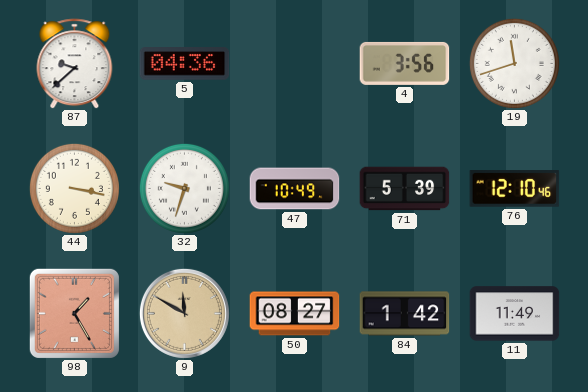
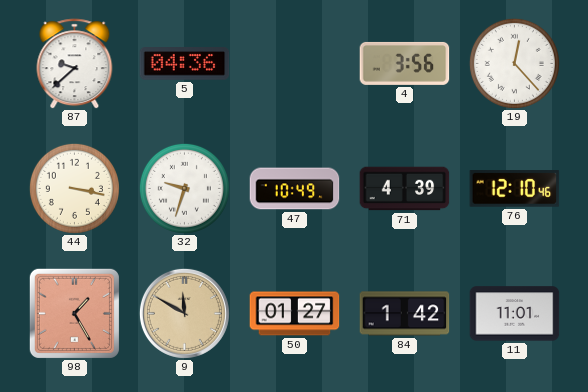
19: 11:42 -> 12:23 (514, 63)
71: 5:39 -> 4:39 (405, 189)
50: 08:27 -> 01:27 (295, 314)
11: 11:49 -> 11:01 (515, 314)
